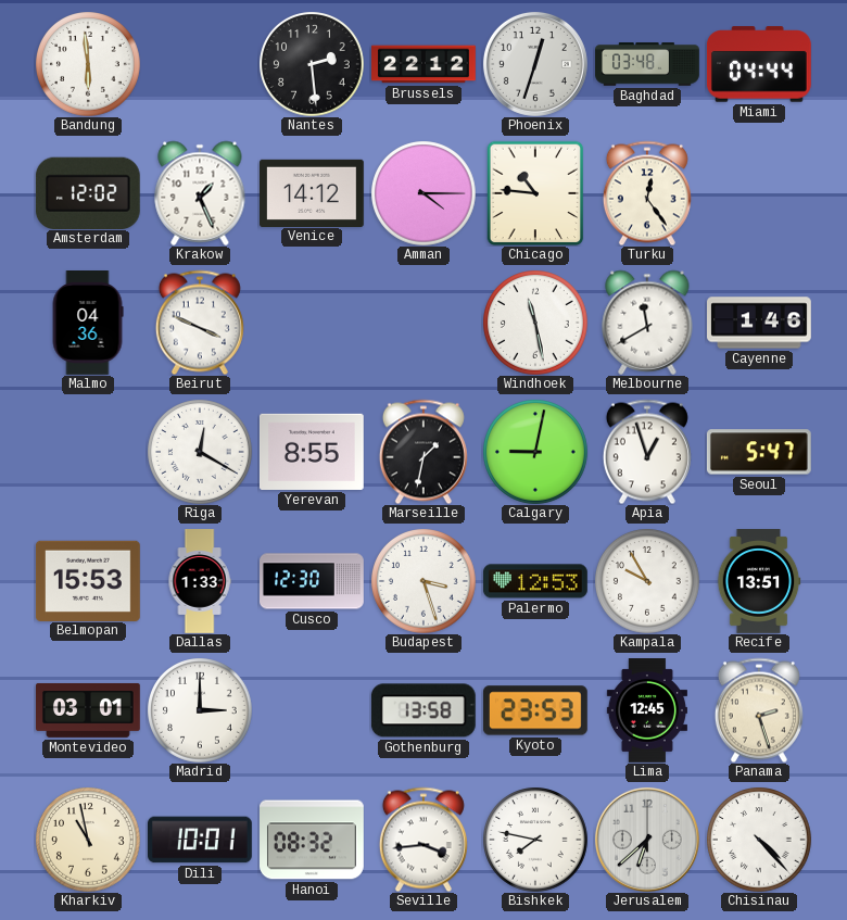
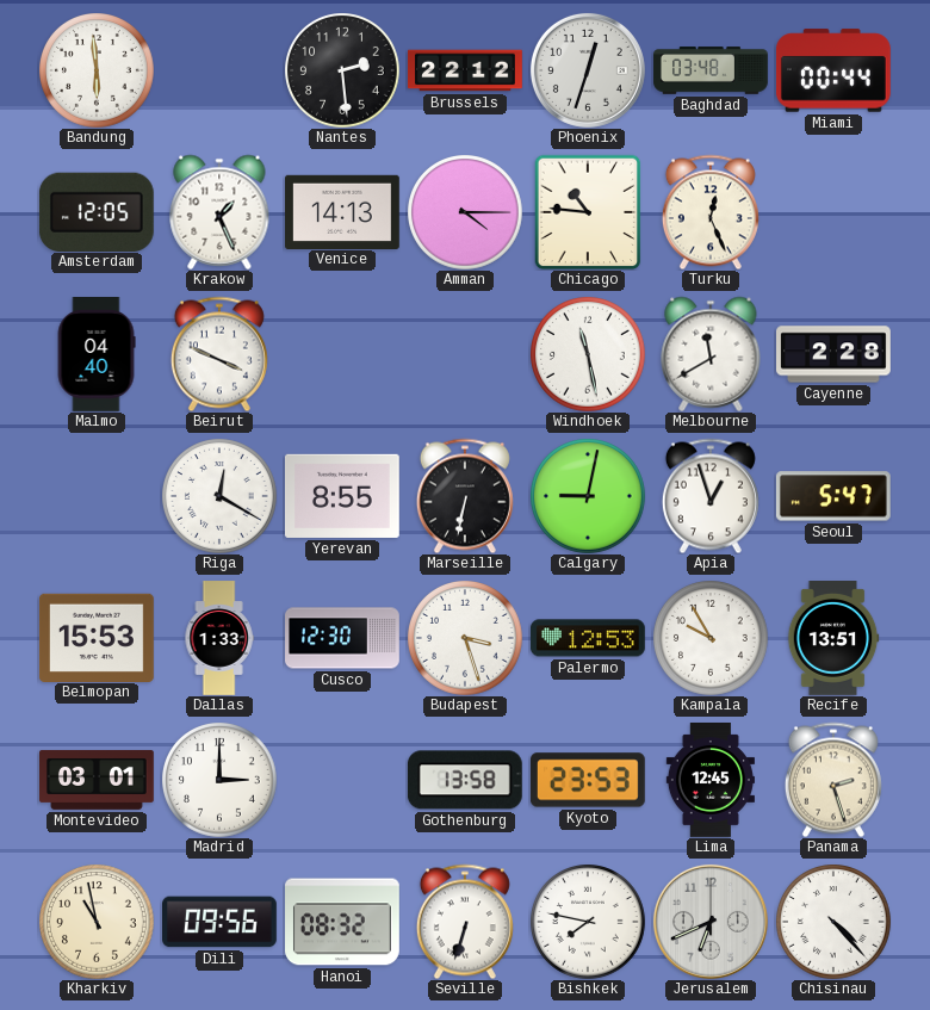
Miami: 04:44 -> 00:44 (833, 70)
Amsterdam: 12:02 -> 12:05 (97, 211)
Venice: 14:12 -> 14:13 (343, 211)
Turku: 12:24 -> 12:26 (711, 212)
Malmo: 04:36 -> 04:40 (97, 355)
Cayenne: 1:46 -> 2:28 (835, 354)
Marseille: 1:32 -> 6:32 (465, 496)
Dili: 10:01 -> 09:56 (221, 922)
Seville: 3:44 -> 6:33 (465, 922)
Jerusalem: 6:38 -> 6:41 (711, 922)
